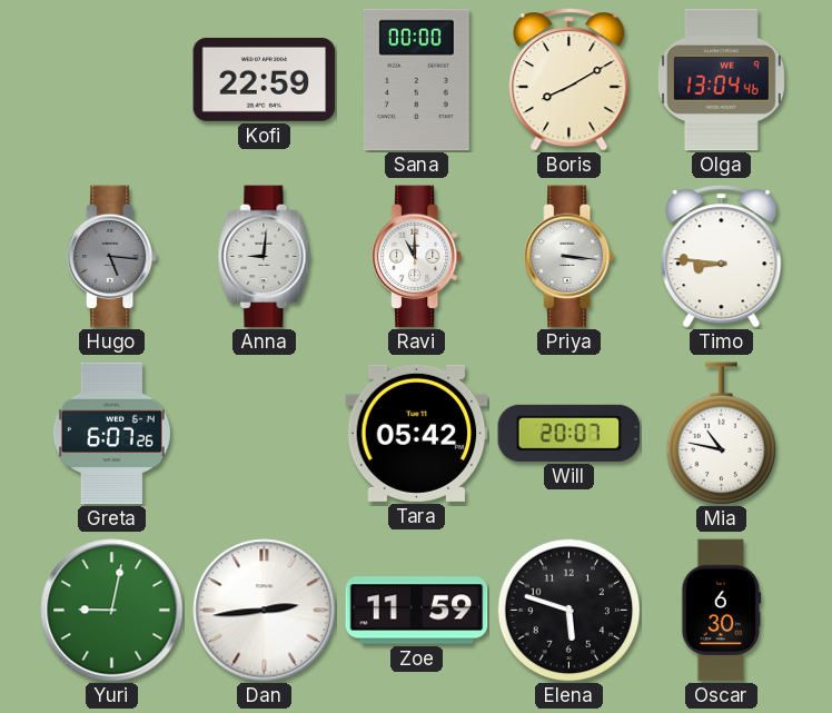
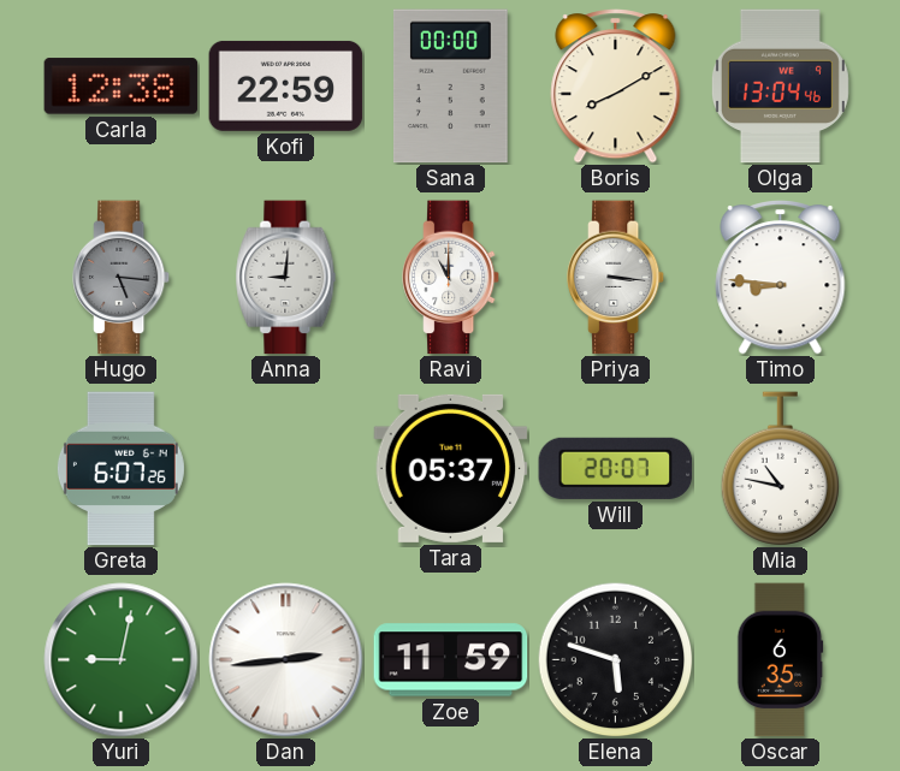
Carla: none -> 12:38 (122, 87)
Tara: 05:42 -> 05:37 (451, 468)
Oscar: 6:30 -> 6:35 (781, 660)
